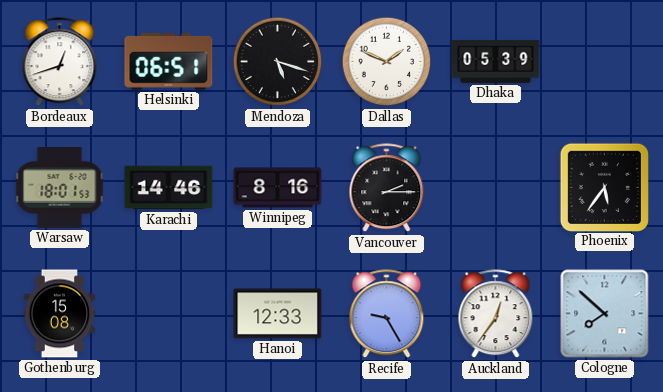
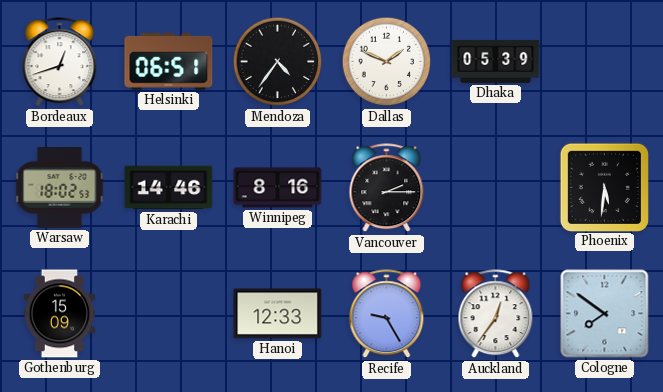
Mendoza: 5:18 -> 4:36 (278, 62)
Warsaw: 18:01 -> 18:02 (60, 188)
Phoenix: 5:36 -> 5:31 (604, 187)
Gothenburg: 15:08 -> 15:09 (60, 314)
Cologne: 7:52 -> 7:51 (605, 314)
